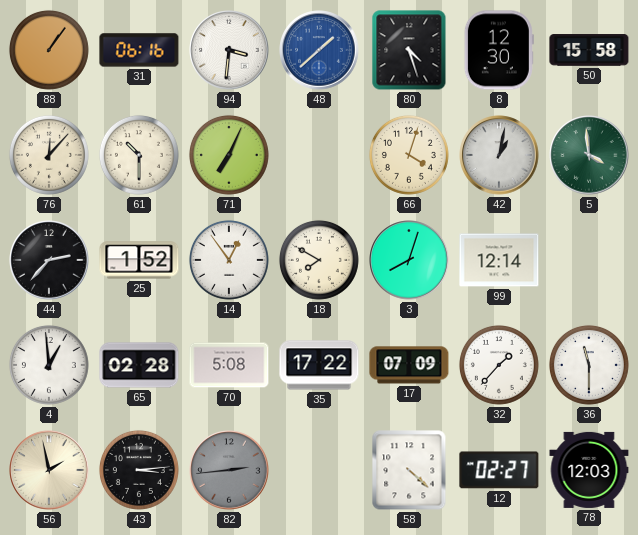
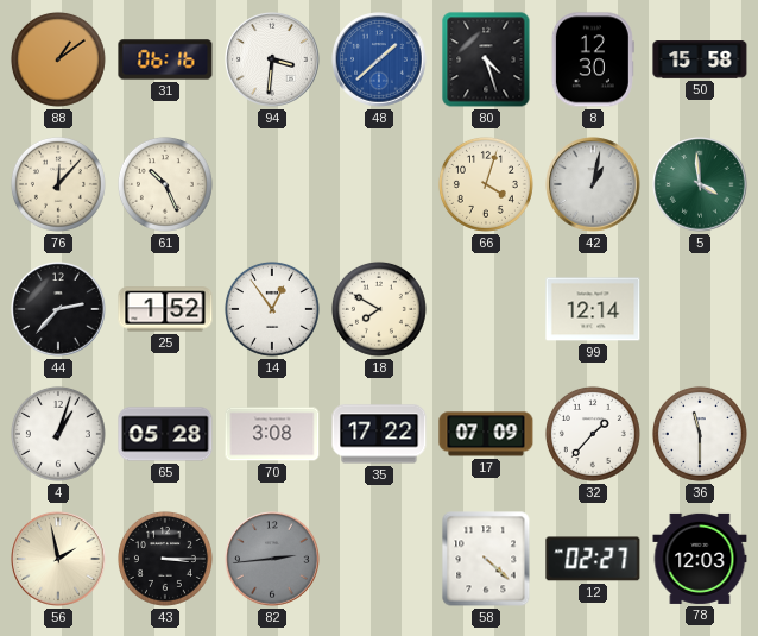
88: 1:06 -> 1:09 (58, 59)
61: 10:30 -> 10:26 (165, 184)
71: 7:04 -> none (229, 155)
3: 8:03 -> none (409, 260)
4: 12:59 -> 1:03 (58, 434)
65: 02:28 -> 05:28 (165, 434)
70: 5:08 -> 3:08 (272, 434)
43: 3:14 -> 3:15 (165, 559)
